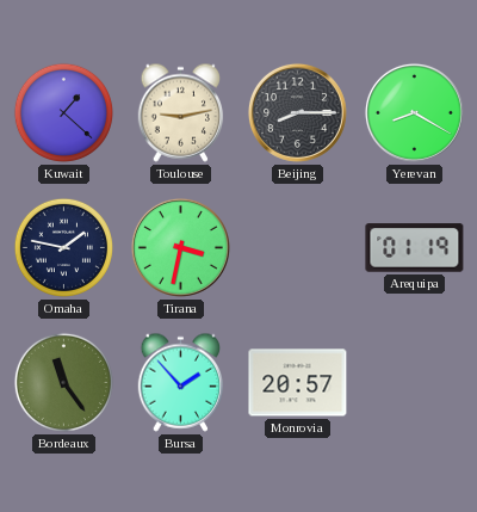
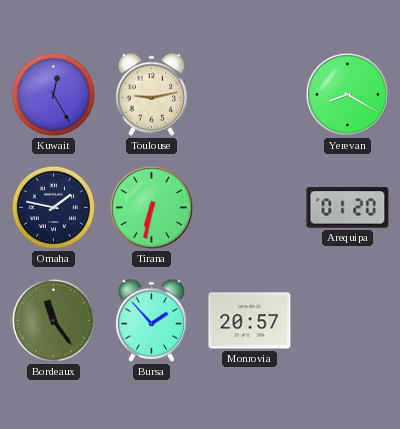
Kuwait: 1:22 -> 12:25 (53, 94)
Beijing: 8:15 -> none (297, 112)
Tirana: 3:32 -> 6:32 (151, 207)
Arequipa: 01:19 -> 01:20 (348, 208)
